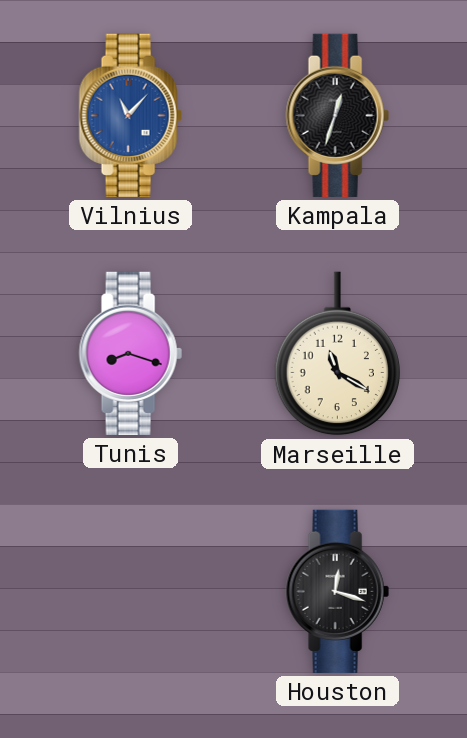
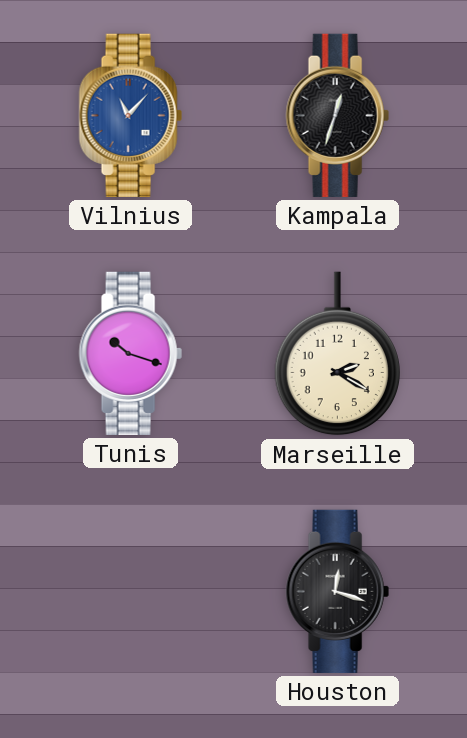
Tunis: 8:18 -> 10:18 (130, 353)
Marseille: 11:20 -> 2:20 (337, 354)
